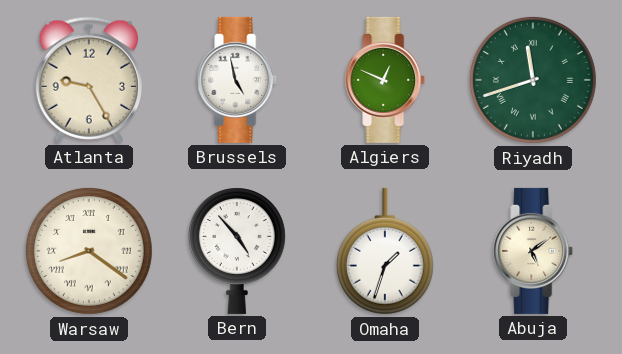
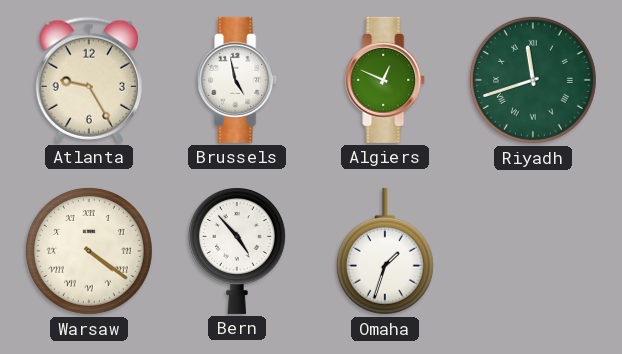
Warsaw: 8:21 -> 4:21 (89, 251)
Abuja: 5:09 -> none (534, 251)
